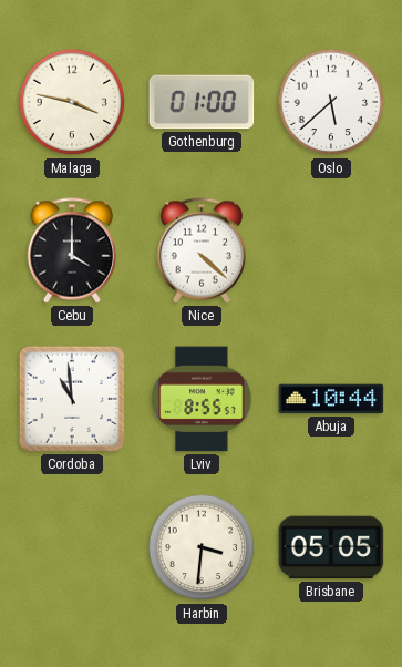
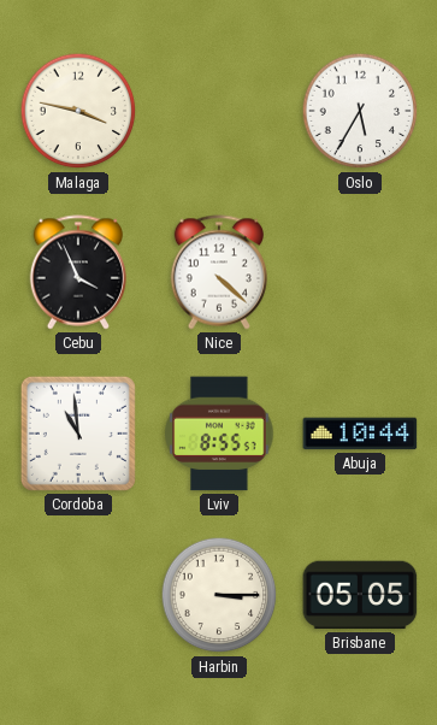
Gothenburg: 01:00 -> none (202, 102)
Oslo: 5:38 -> 5:35 (360, 111)
Cebu: 4:00 -> 3:56 (77, 272)
Harbin: 3:31 -> 3:15 (219, 595)
